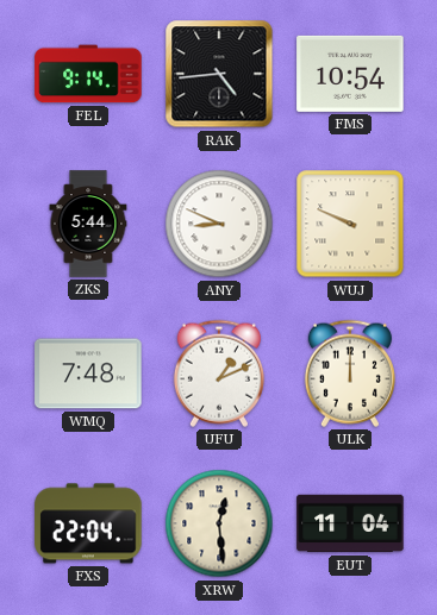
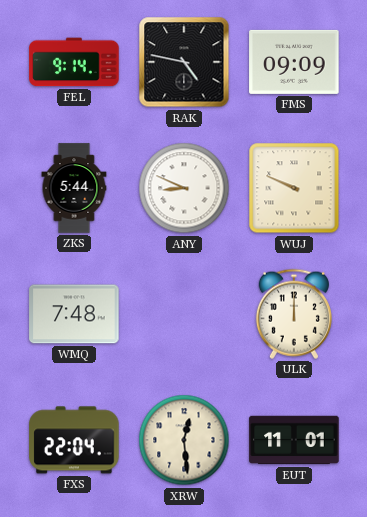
RAK: 4:44 -> 4:47 (184, 62)
FMS: 10:54 -> 09:09 (294, 62)
UFU: 1:11 -> none (219, 374)
EUT: 11:04 -> 11:01 (294, 440)
